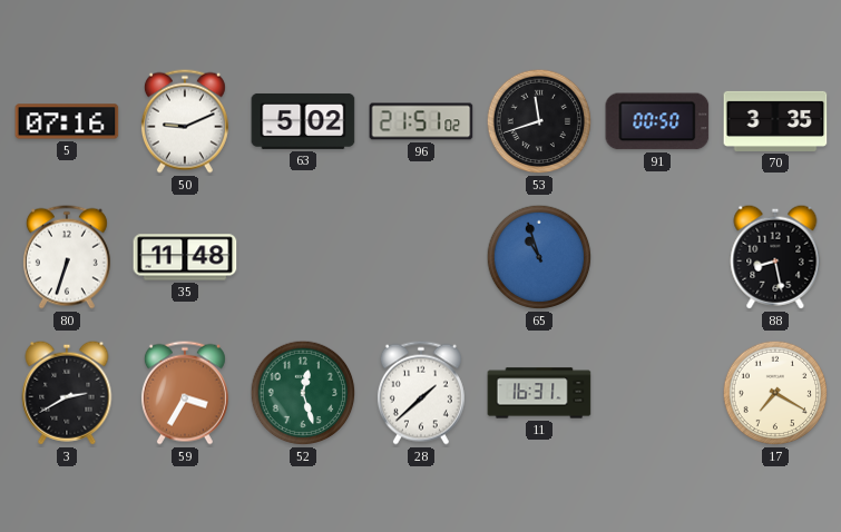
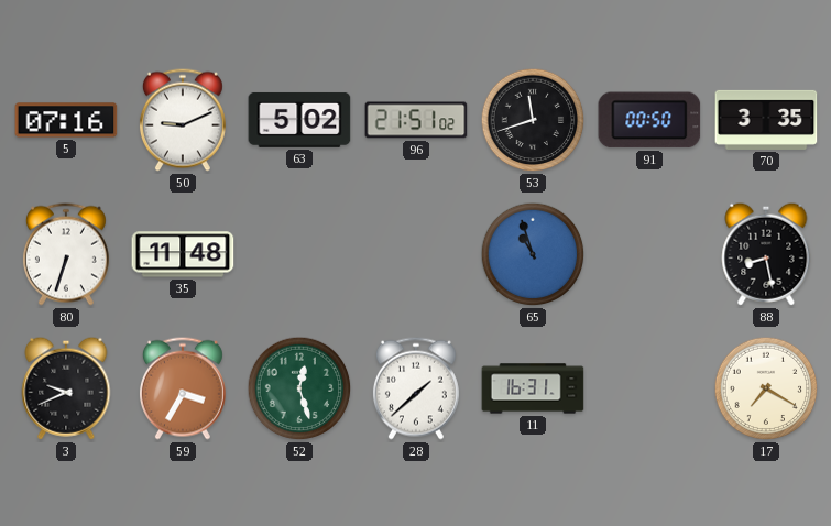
3: 2:40 -> 9:41 (66, 388)
